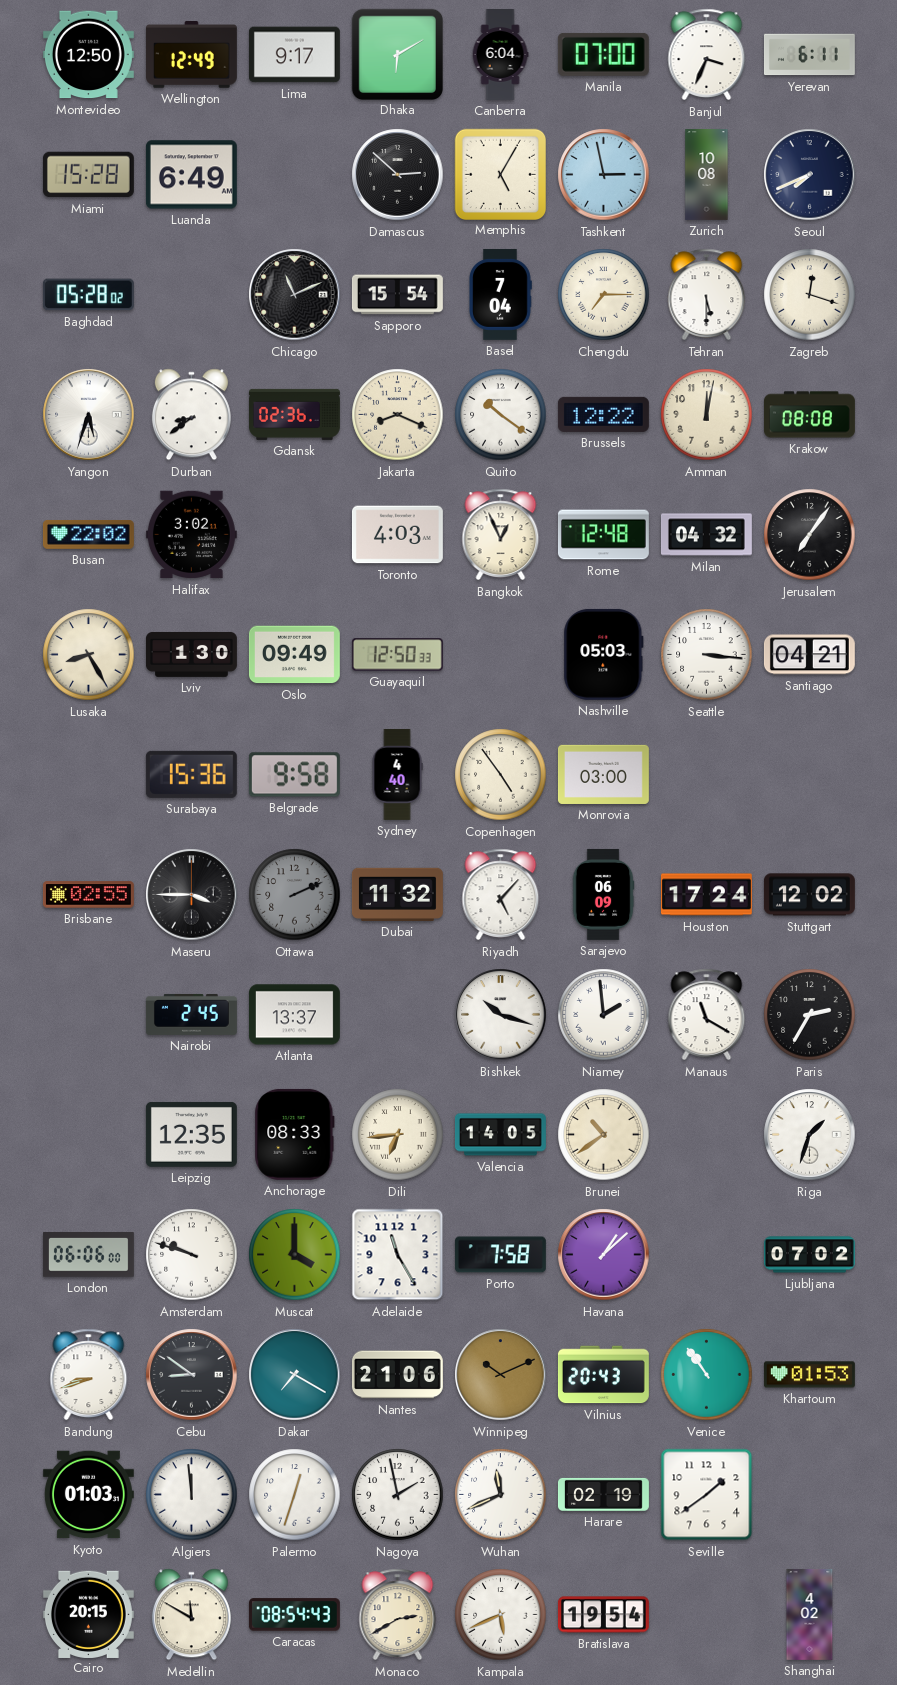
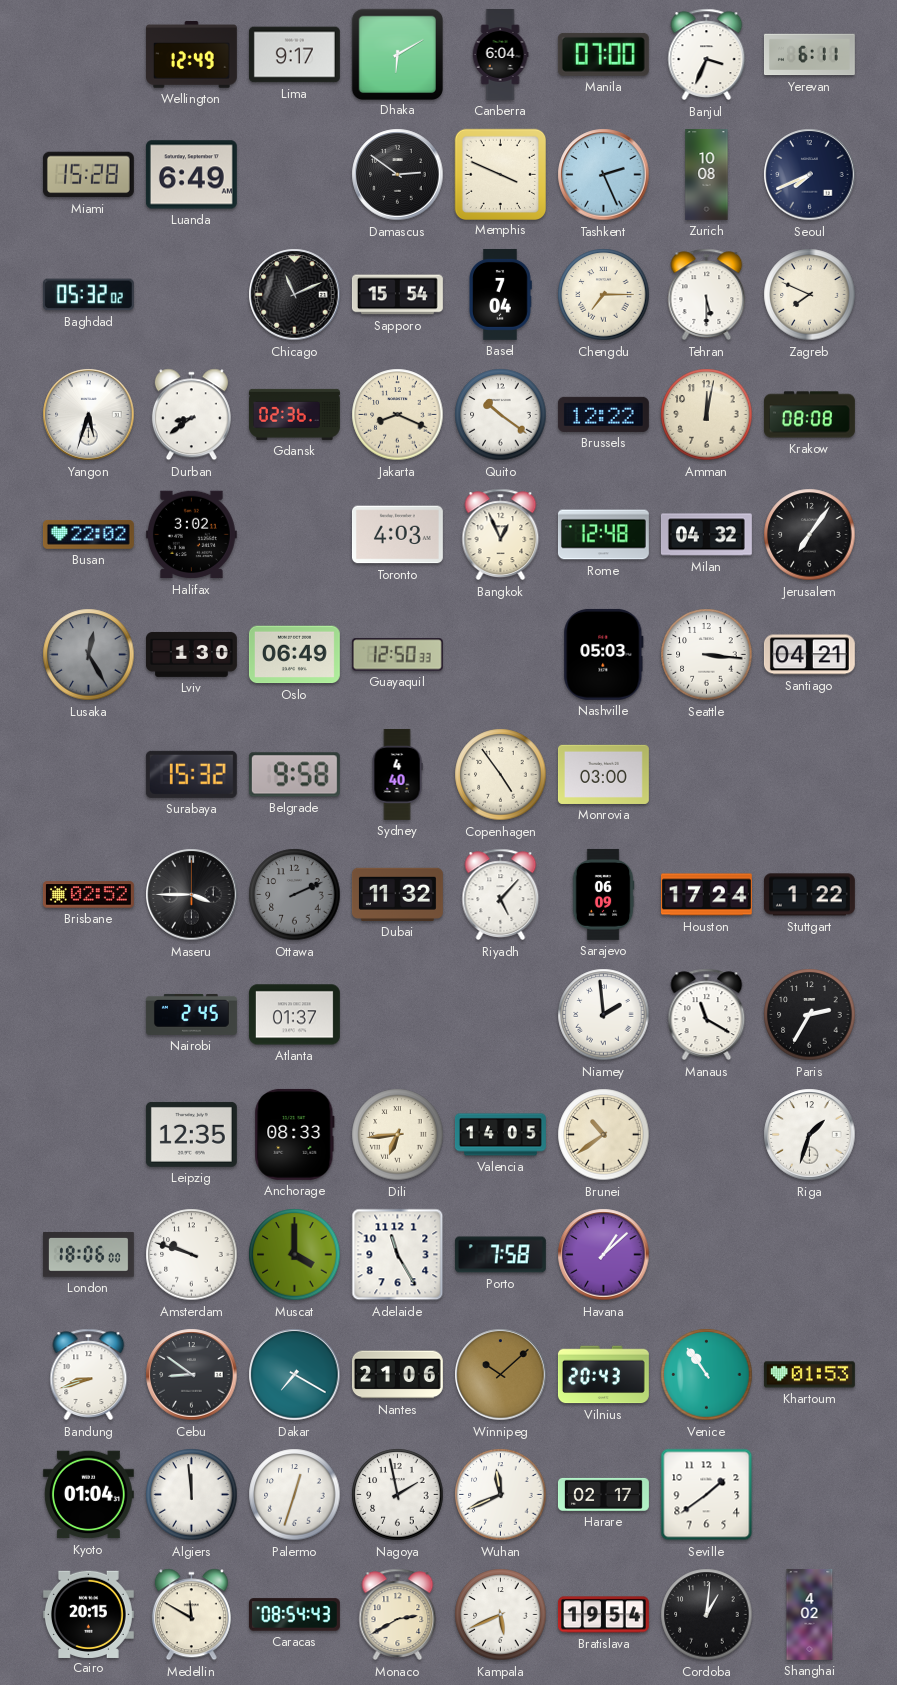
Montevideo: 12:50 -> none (88, 55)
Damascus: 2:52 -> 2:51 (398, 175)
Memphis: 5:05 -> 3:49 (500, 174)
Tashkent: 2:58 -> 2:26 (604, 175)
Baghdad: 05:28 -> 05:32 (88, 295)
Zagreb: 12:18 -> 7:49 (810, 295)
Lusaka: 8:25 -> 12:25 (89, 655)
Lusaka dial: cream -> grey (89, 655)
Oslo: 09:49 -> 06:49 (294, 655)
Surabaya: 15:36 -> 15:32 (191, 774)
Brisbane: 02:55 -> 02:52 (88, 895)
Stuttgart: 12:02 -> 1:22 (809, 895)
Atlanta: 13:37 -> 01:37 (294, 1015)
Bishkek: 10:18 -> none (501, 1015)
London: 06:06 -> 18:06 (88, 1255)
Ljubljana: 07:02 -> none (809, 1255)
Winnipeg: 10:11 -> 10:08 (501, 1375)
Kyoto: 01:03 -> 01:04 (88, 1495)
Harare: 02:19 -> 02:17 (603, 1494)
Cordoba: none -> 1:01 (707, 1615)
